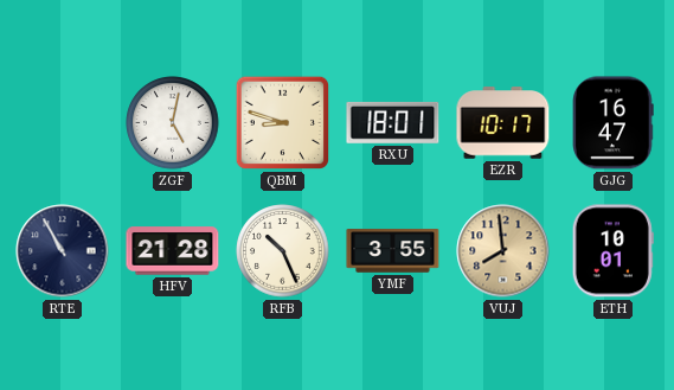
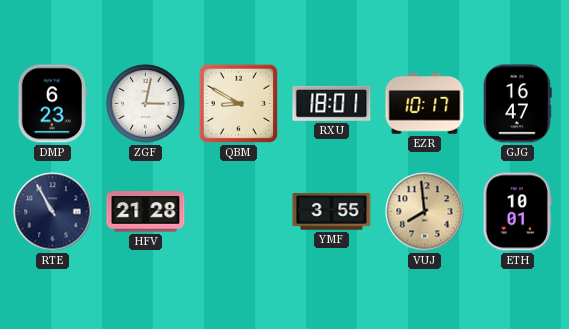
DMP: none -> 6:23 (52, 104)
ZGF: 5:02 -> 3:02 (146, 104)
QBM: 8:48 -> 8:50 (239, 104)
RFB: 10:26 -> none (283, 251)
